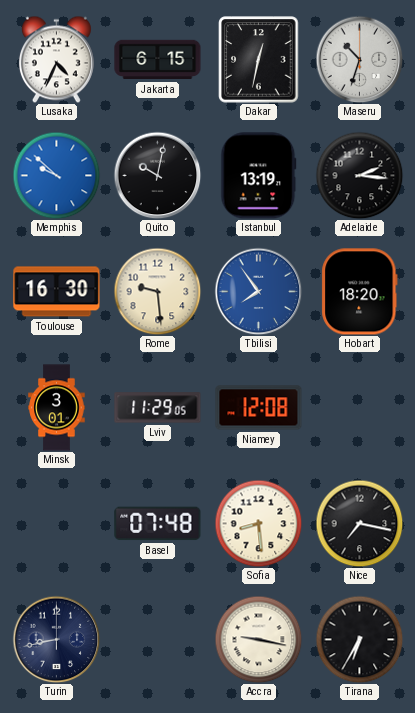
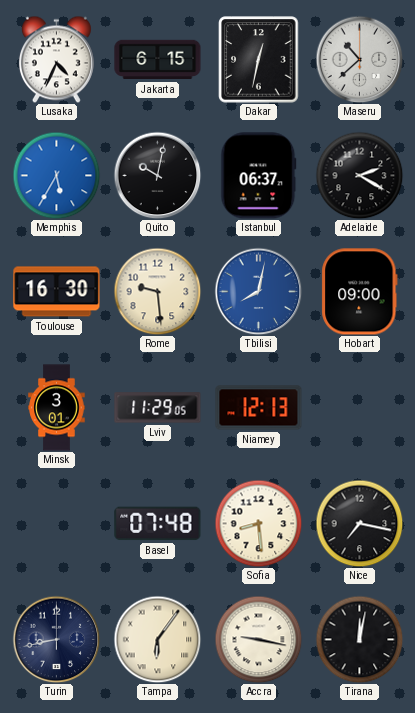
Maseru: 10:33 -> 10:38 (359, 59)
Memphis: 9:52 -> 5:35 (56, 175)
Istanbul: 13:19 -> 06:37 (259, 176)
Adelaide: 2:16 -> 2:20 (359, 175)
Tbilisi: 7:54 -> 8:02 (258, 291)
Hobart: 18:20 -> 09:00 (360, 292)
Niamey: 12:08 -> 12:13 (259, 408)
Tampa: none -> 6:06 (157, 639)
Tirana: 6:35 -> 12:02 (359, 639)
